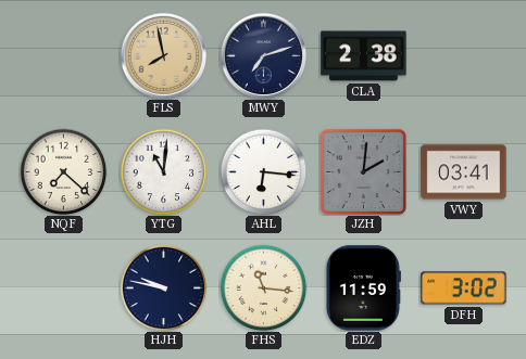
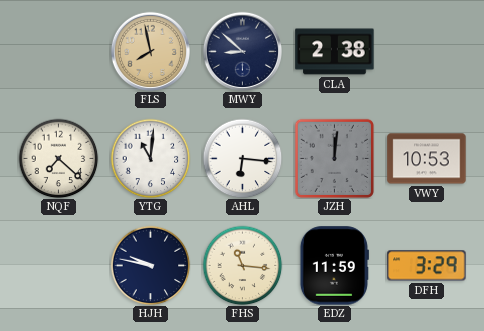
MWY: 7:12 -> 8:52 (242, 51)
JZH: 2:01 -> 12:01 (334, 158)
VWY: 03:41 -> 10:53 (427, 159)
DFH: 3:02 -> 3:29 (427, 266)
